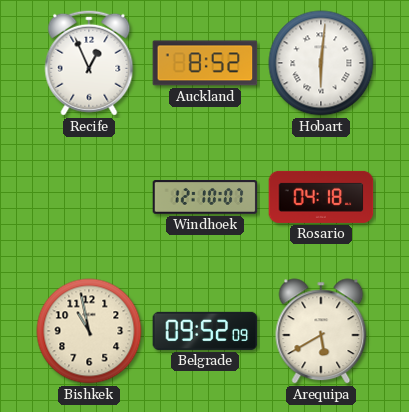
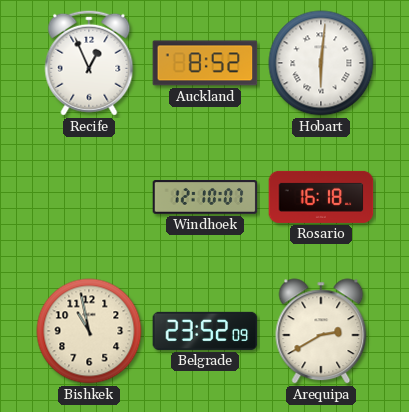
Rosario: 04:18 -> 16:18 (321, 197)
Belgrade: 09:52 -> 23:52 (205, 331)
Arequipa: 5:40 -> 2:40 (321, 331)
